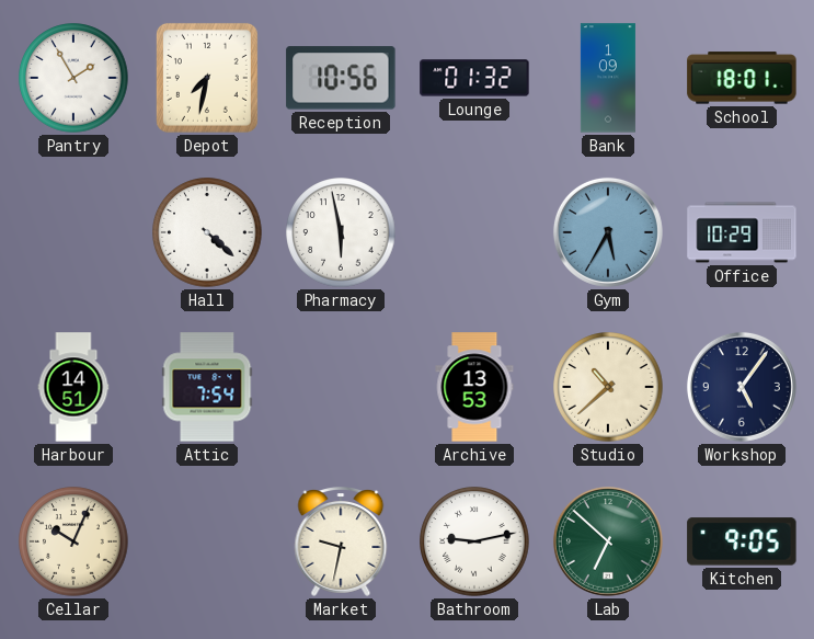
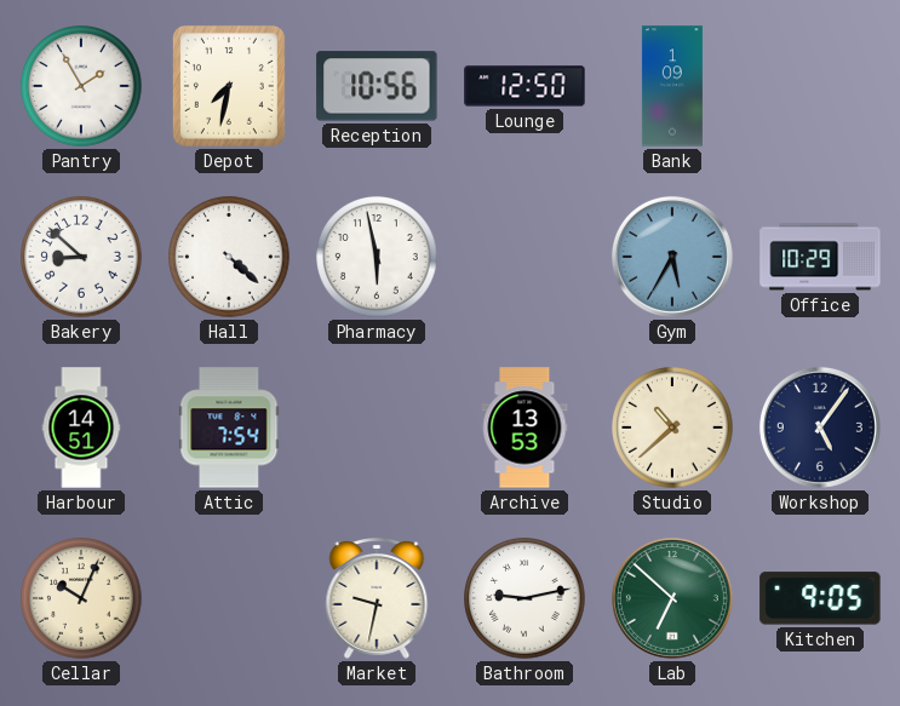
Lounge: 01:32 -> 12:50 (524, 86)
School: 18:01 -> none (742, 78)
Bakery: none -> 8:52 (81, 257)
